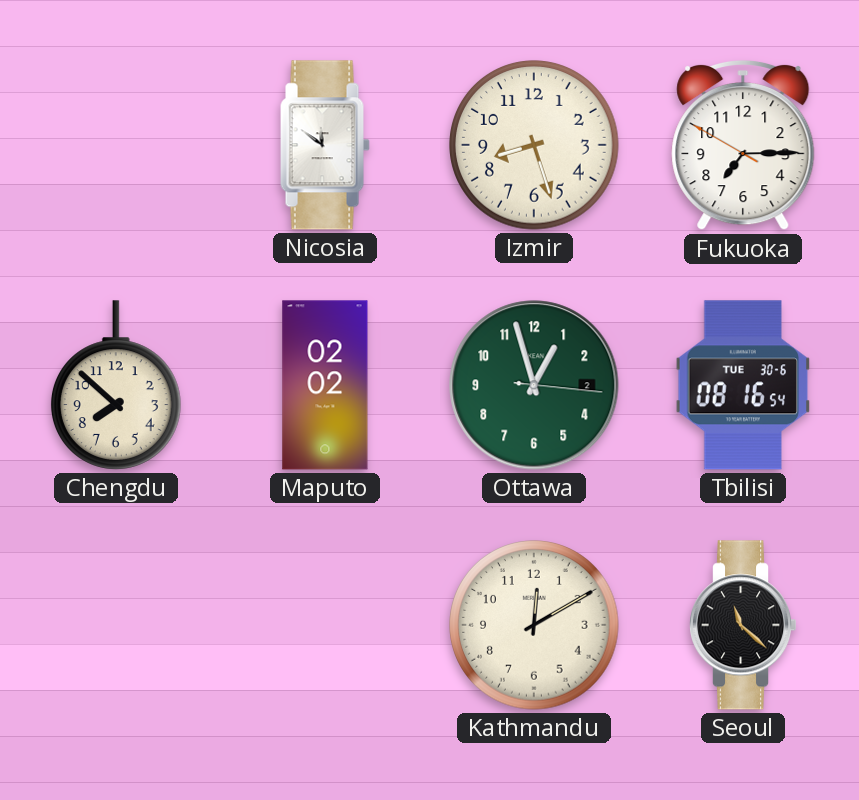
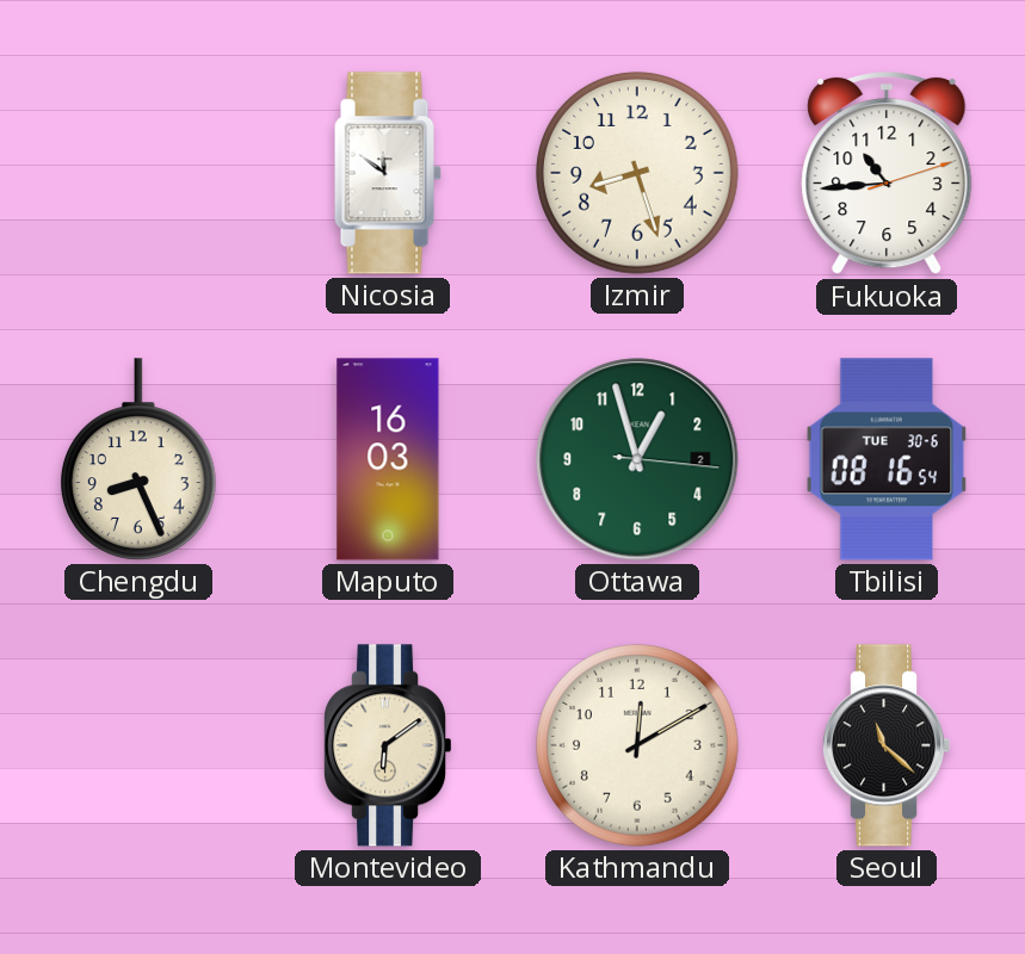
Fukuoka: 7:14 -> 10:44 (887, 173)
Chengdu: 7:52 -> 8:26 (138, 459)
Maputo: 02:02 -> 16:03 (388, 459)
Montevideo: none -> 6:09 (389, 745)
